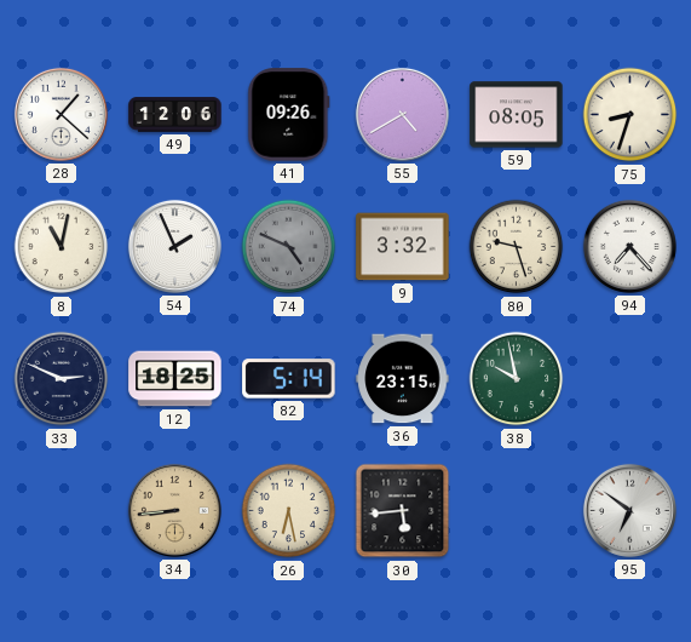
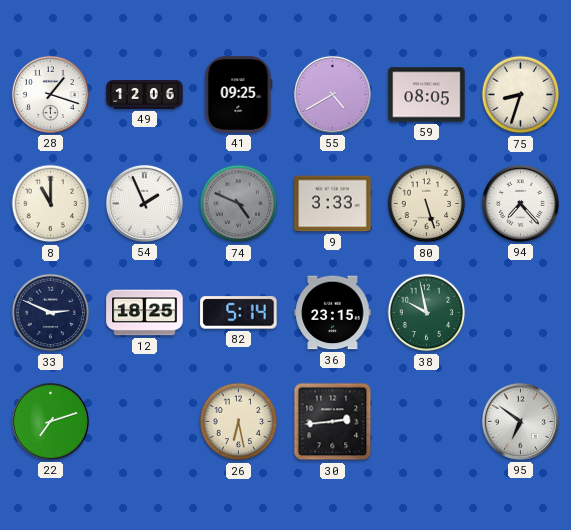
28: 1:22 -> 1:18 (50, 94)
41: 09:26 -> 09:25 (239, 95)
8: 11:02 -> 11:00 (51, 204)
9: 3:32 -> 3:33 (333, 204)
80: 9:27 -> 5:27 (427, 204)
22: none -> 7:12 (50, 421)
34: 8:44 -> none (174, 510)
30: 5:44 -> 2:44 (333, 422)
